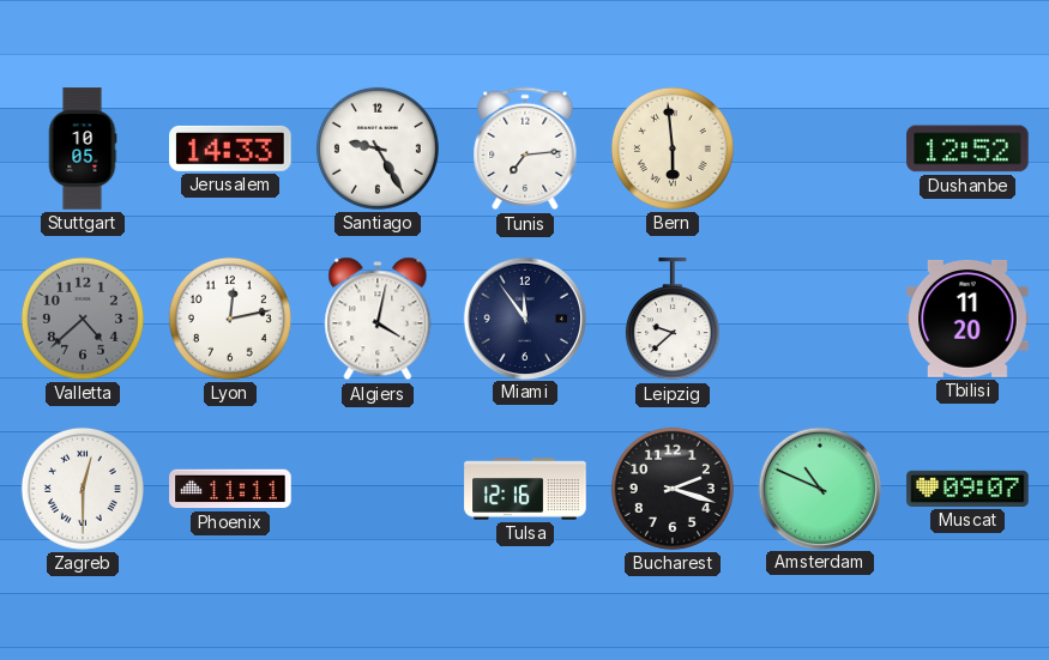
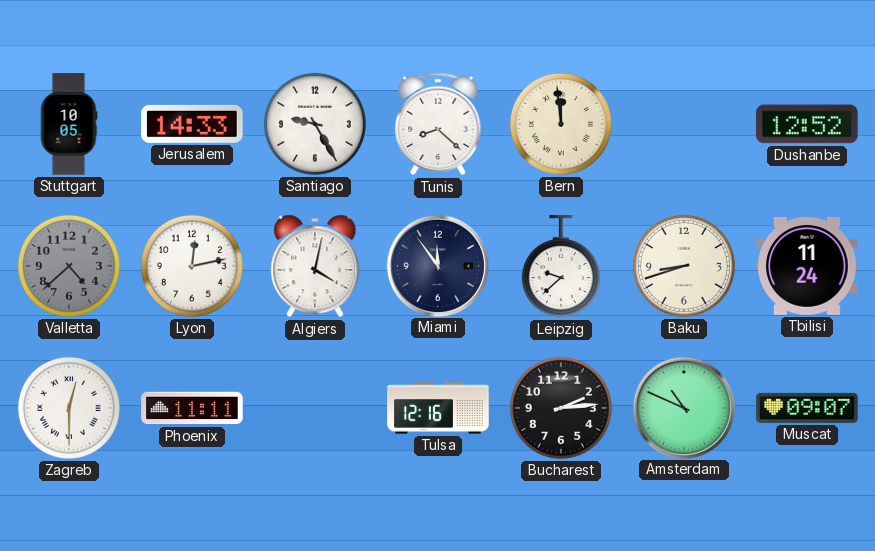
Tunis: 7:14 -> 8:22 (438, 124)
Bern: 5:59 -> 11:59 (561, 124)
Baku: none -> 8:42 (684, 266)
Tbilisi: 11:20 -> 11:24 (807, 266)
Bucharest: 2:18 -> 2:14 (561, 408)
